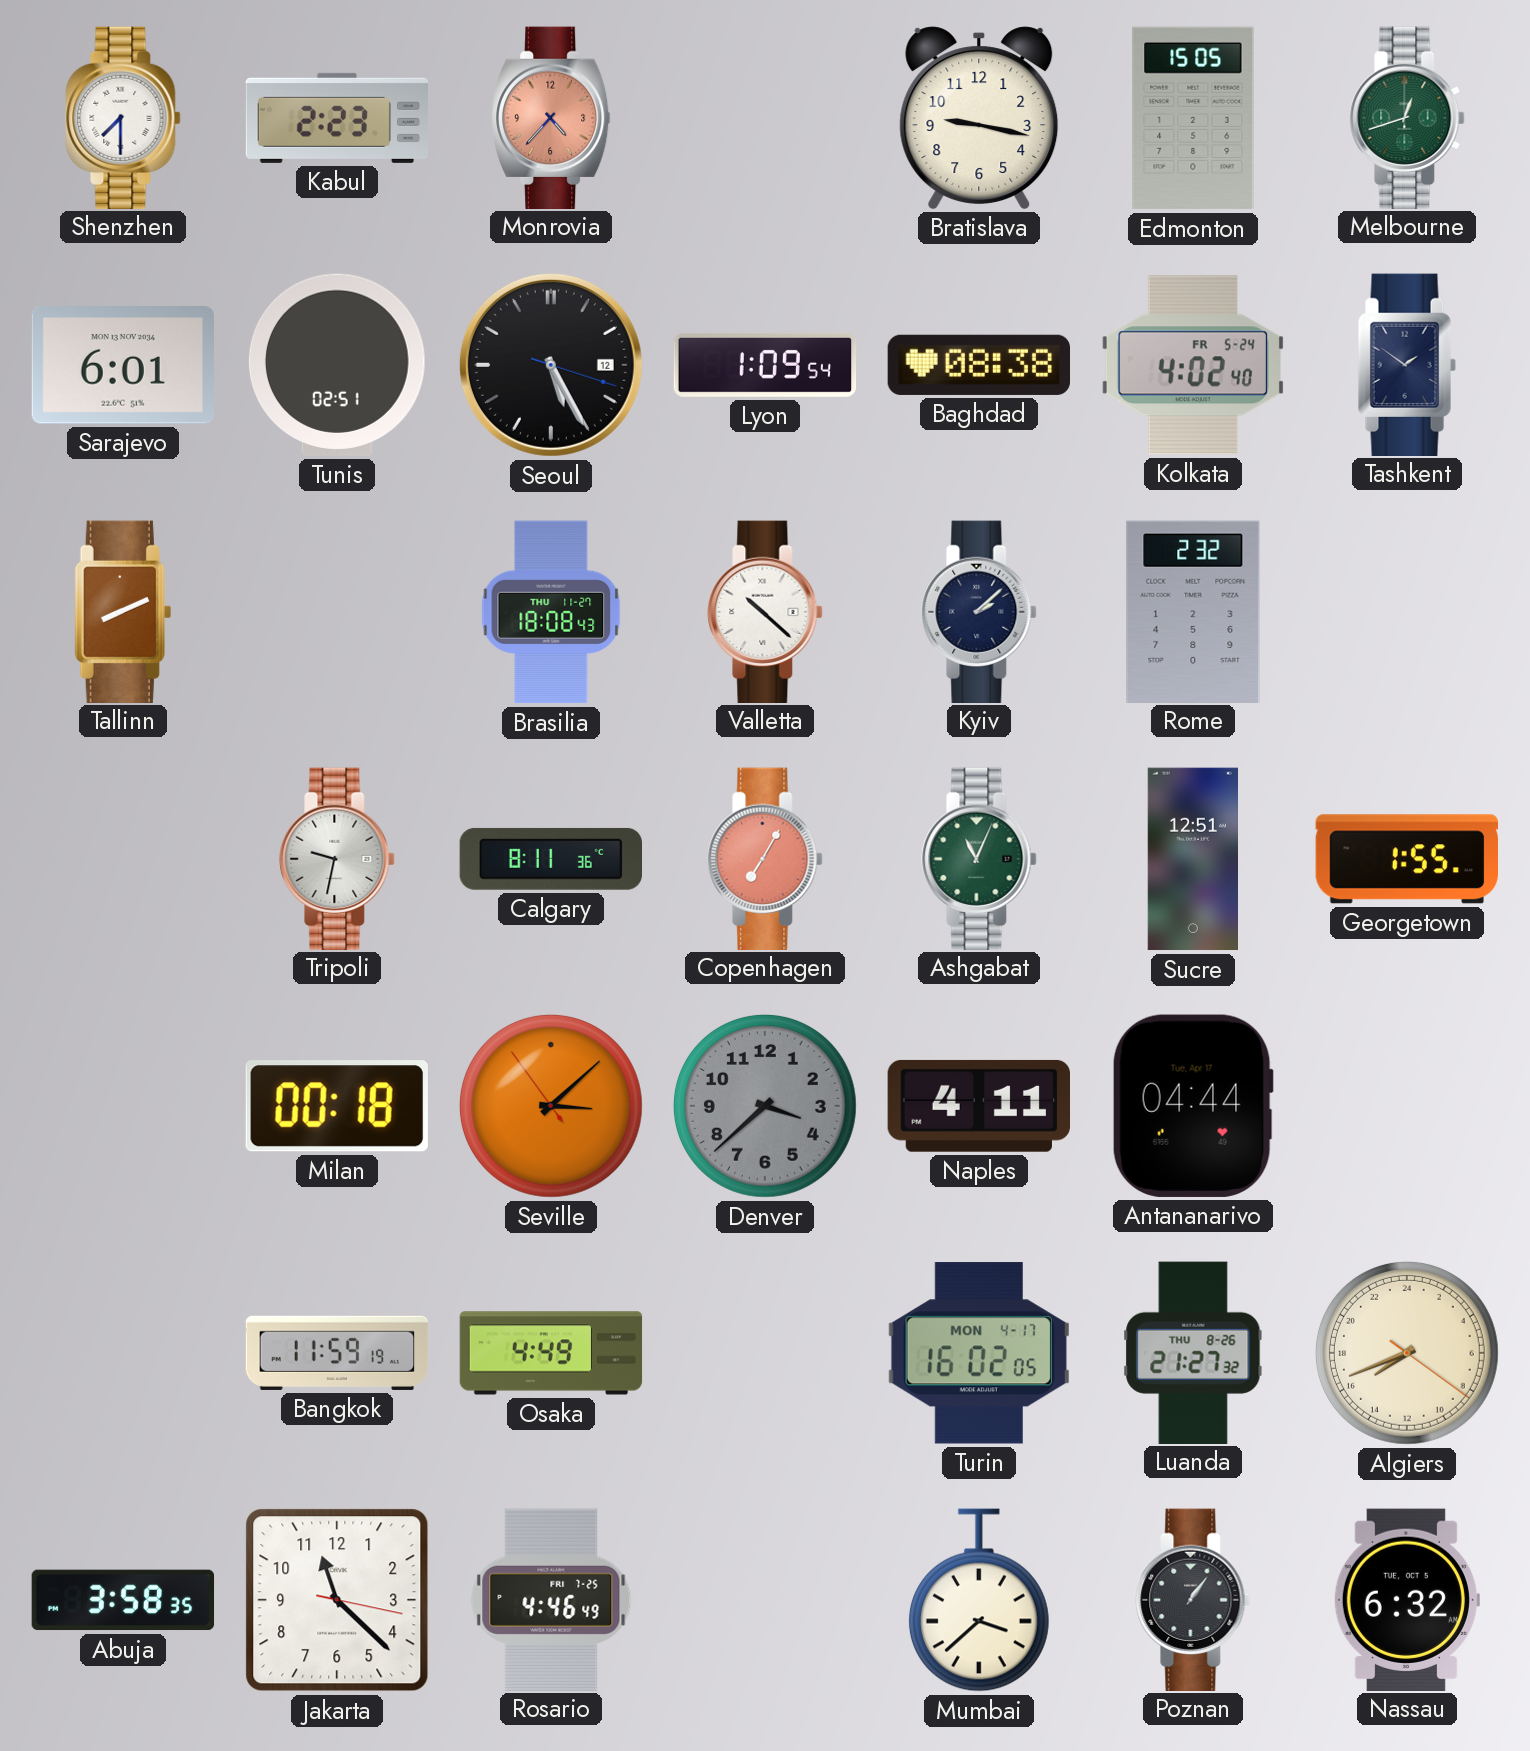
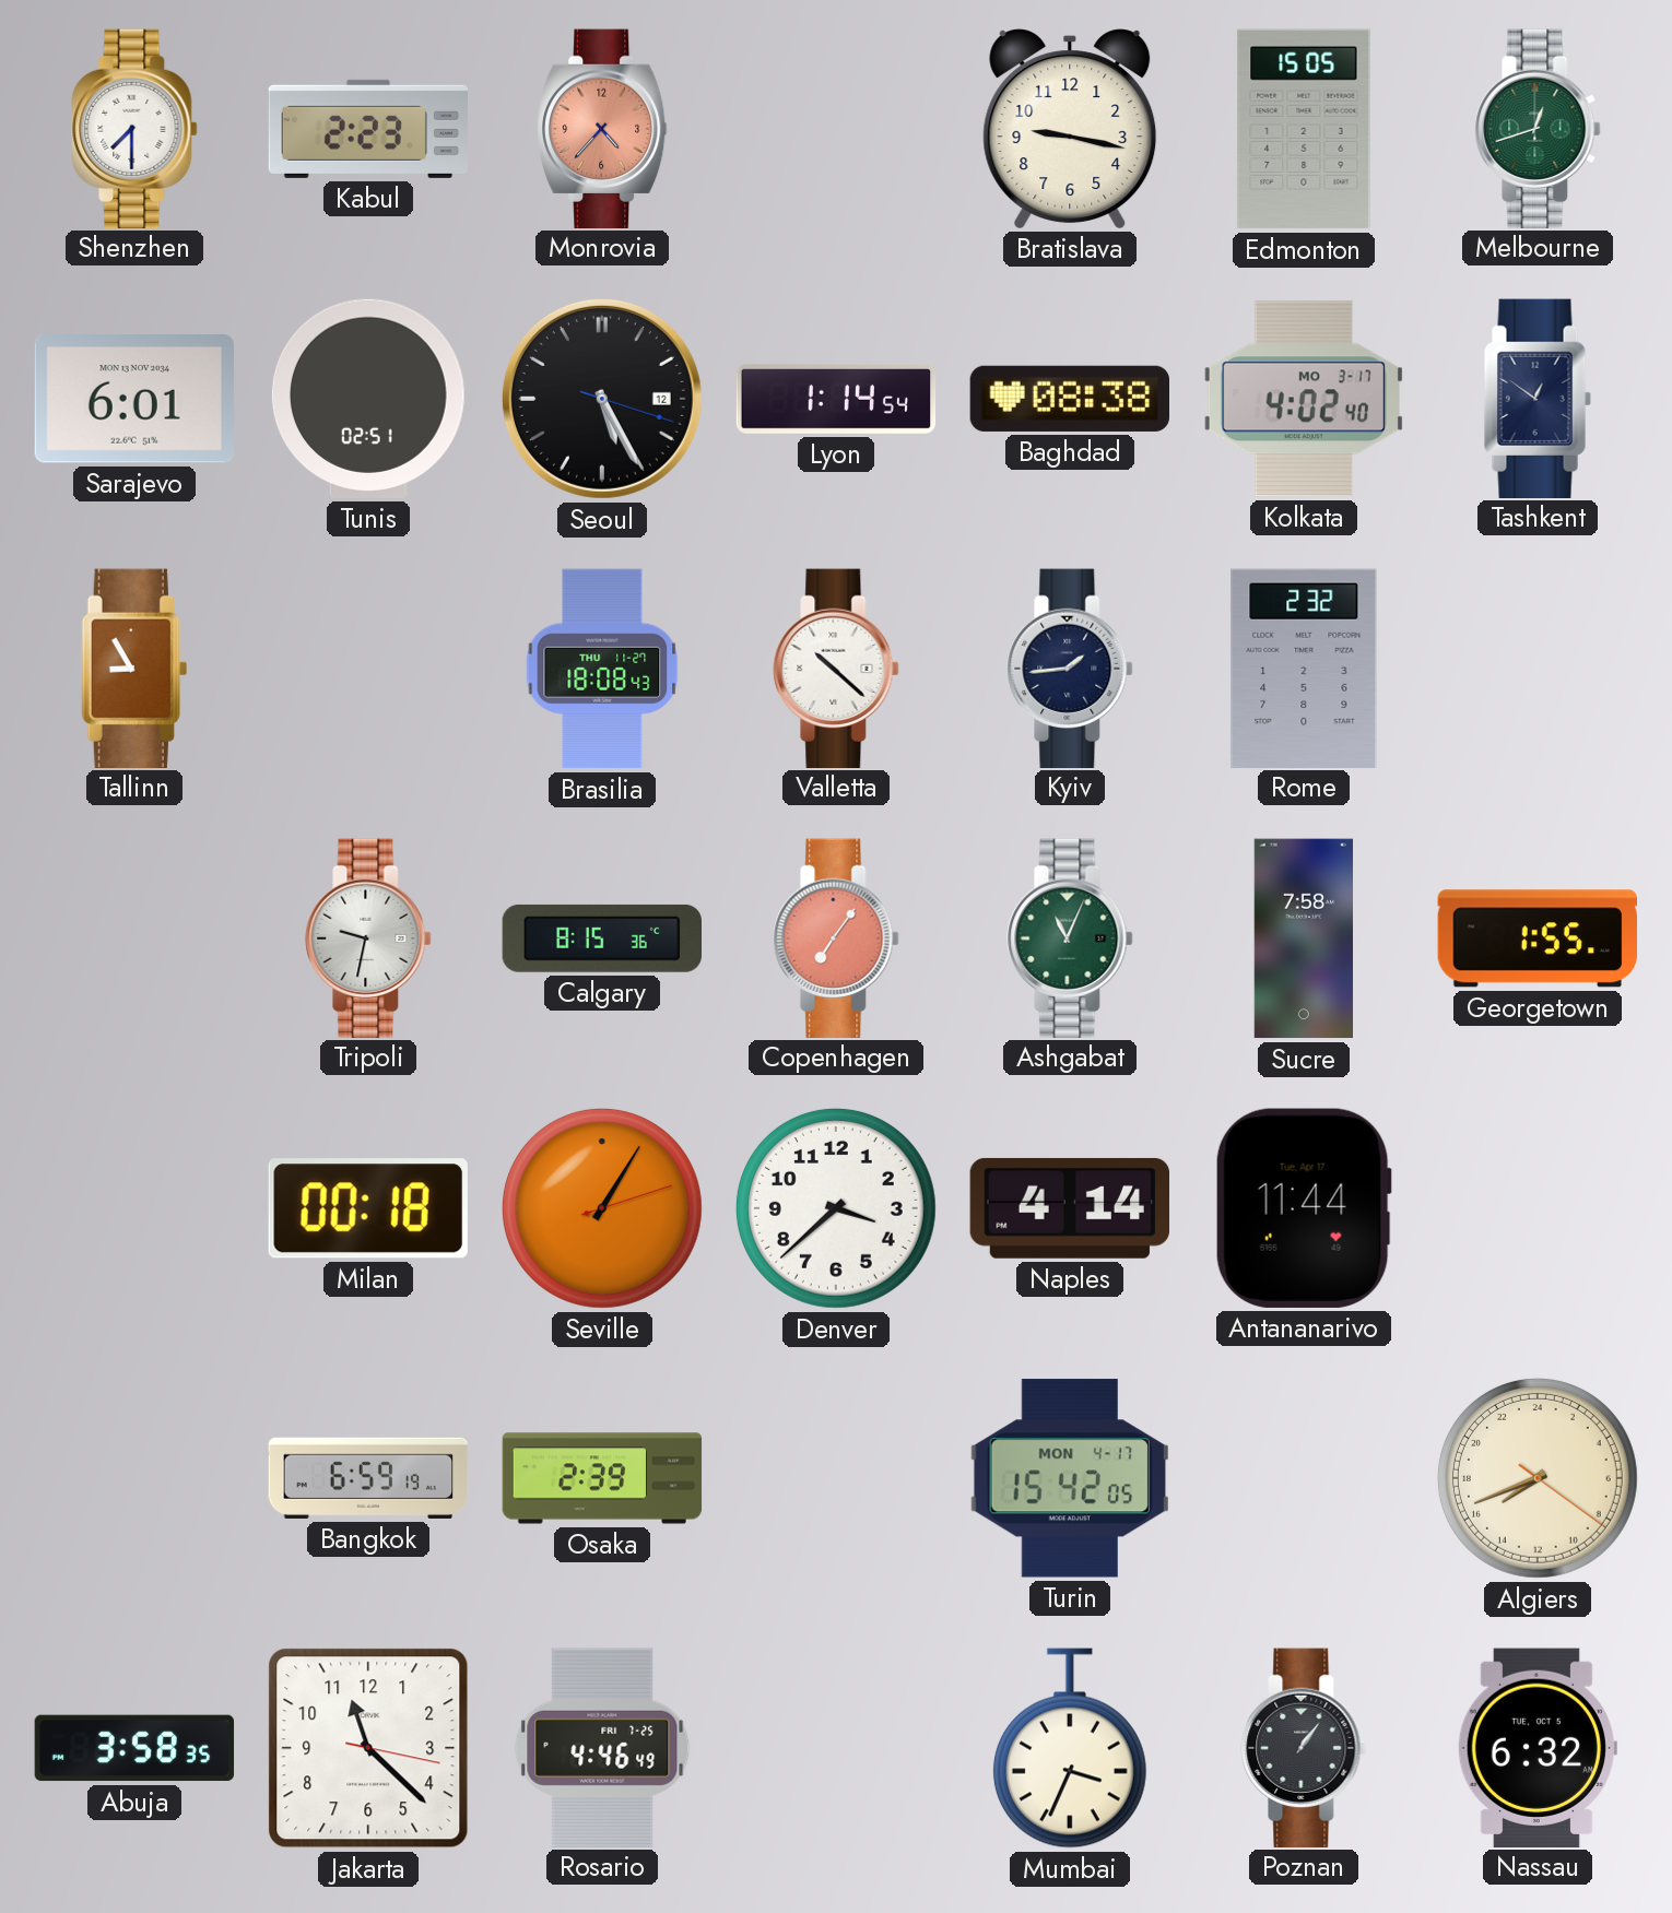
Lyon: 1:09 -> 1:14 (836, 399)
Kolkata date: FR 5-24 -> MO 3-17 (1304, 399)
Tashkent: 1:51 -> 12:51 (1538, 398)
Tallinn: 8:11 -> 8:55 (134, 668)
Kyiv: 2:08 -> 1:44 (1070, 668)
Calgary: 8:11 -> 8:15 (601, 938)
Copenhagen: 7:05 -> 7:06 (836, 937)
Sucre: 12:51 -> 7:58 (1303, 938)
Seville: 3:07 -> 1:05 (602, 1208)
Denver dial: grey -> white (836, 1208)
Naples: 4:11 -> 4:14 (1069, 1208)
Antananarivo: 04:44 -> 11:44 (1304, 1208)
Bangkok: 11:59 -> 6:59 (368, 1478)
Osaka: 4:49 -> 2:39 (602, 1478)
Turin: 16:02 -> 15:42 (1070, 1478)
Luanda: 21:27 -> none (1193, 1352)
Mumbai: 3:38 -> 3:34 (1070, 1748)
